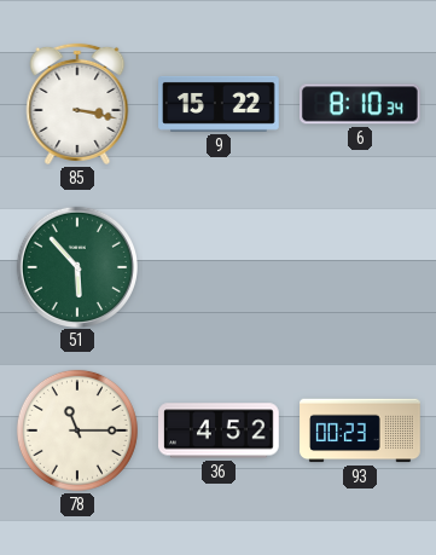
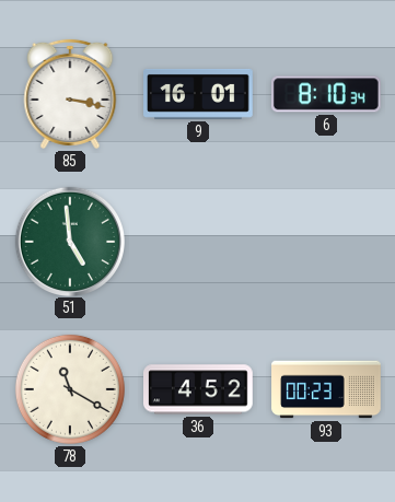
9: 15:22 -> 16:01 (198, 94)
51: 5:53 -> 4:59 (69, 241)
78: 11:15 -> 11:20 (70, 389)
